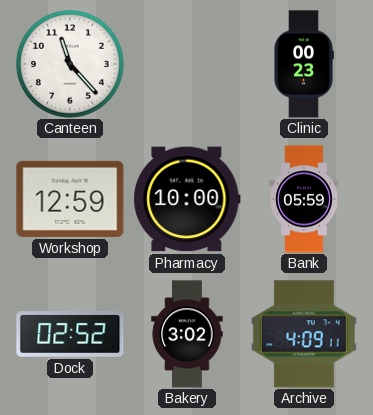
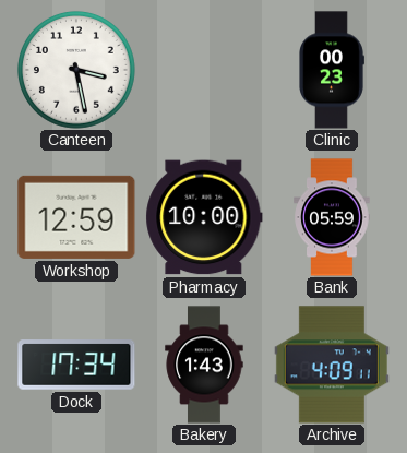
Canteen: 11:23 -> 3:28 (76, 70)
Dock: 02:52 -> 17:34 (76, 365)
Bakery: 3:02 -> 1:43 (204, 365)
